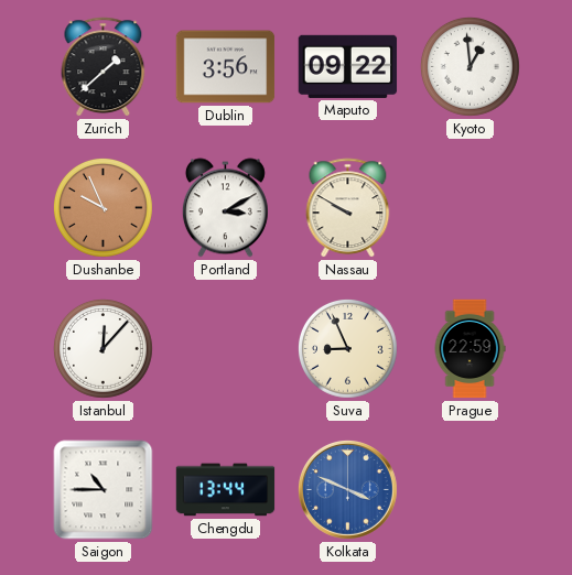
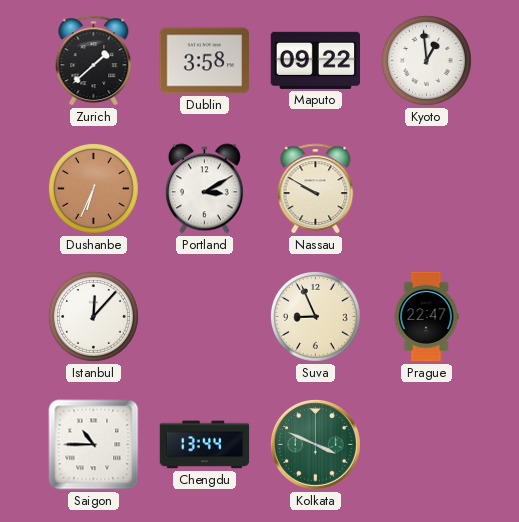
Dublin: 3:56 -> 3:58 (205, 61)
Dushanbe: 9:56 -> 6:34 (94, 189)
Prague: 22:59 -> 22:47 (426, 317)
Kolkata dial: blue -> green (315, 444)
